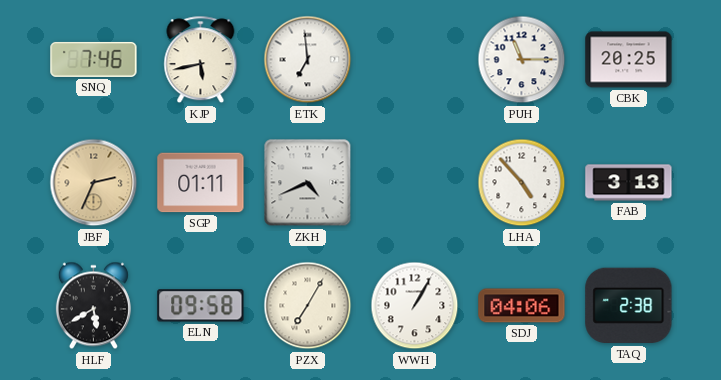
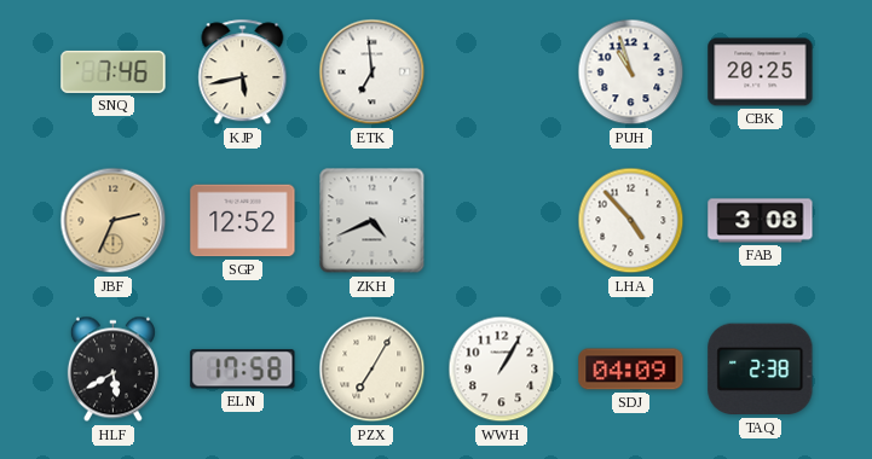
PUH: 11:15 -> 10:57 (631, 72)
SGP: 01:11 -> 12:52 (243, 221)
FAB: 3:13 -> 3:08 (761, 221)
ELN: 09:58 -> 17:58 (243, 370)
SDJ: 04:06 -> 04:09 (631, 370)
